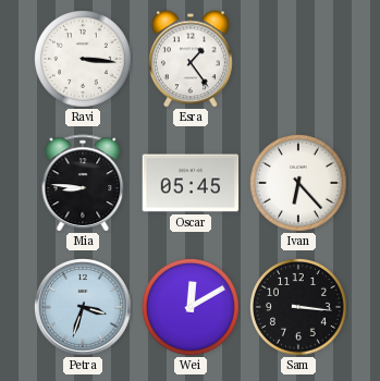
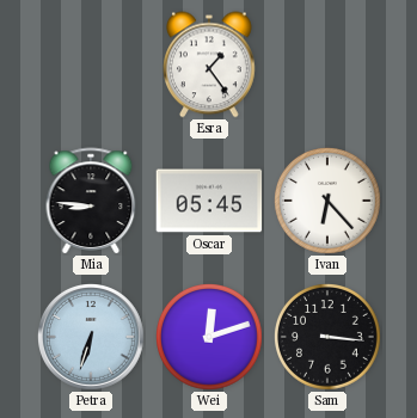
Ravi: 3:16 -> none (84, 60)
Petra: 3:33 -> 6:33 (92, 338)
Wei: 12:10 -> 12:12 (210, 338)
